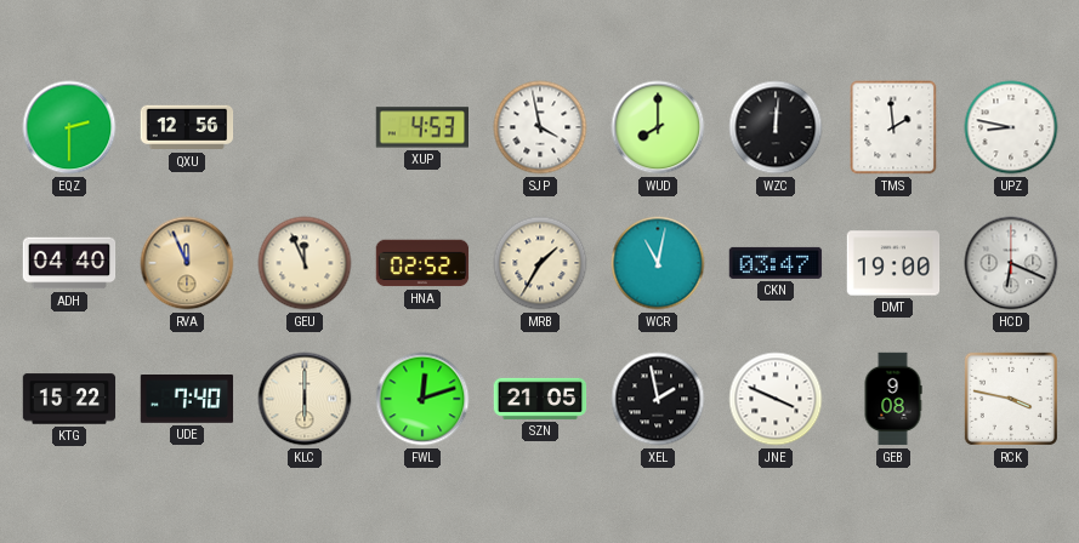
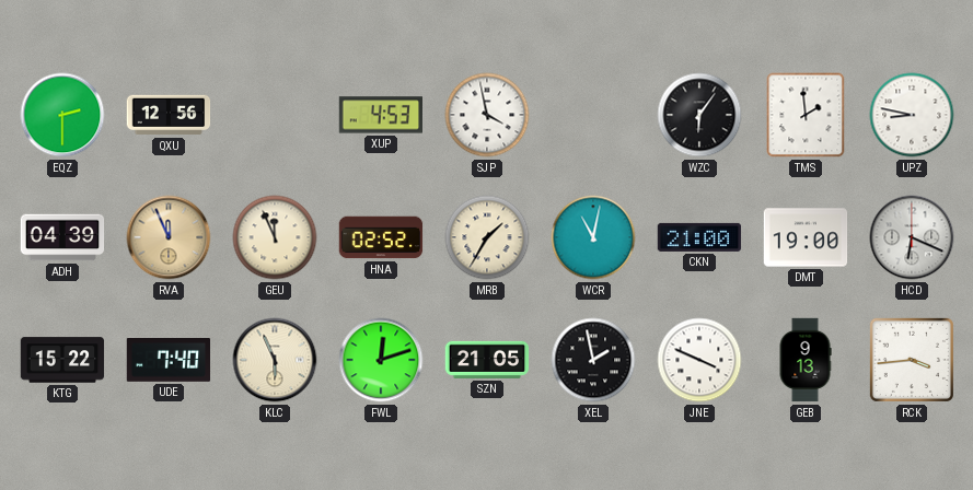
WUD: 8:00 -> none (658, 127)
WZC: 12:01 -> 6:06 (699, 115)
ADH: 04:40 -> 04:39 (62, 237)
CKN: 03:47 -> 21:00 (699, 237)
KLC: 6:00 -> 5:56 (275, 360)
GEB: 9:08 -> 9:13 (806, 360)
RCK: 3:47 -> 3:44 (912, 360)
